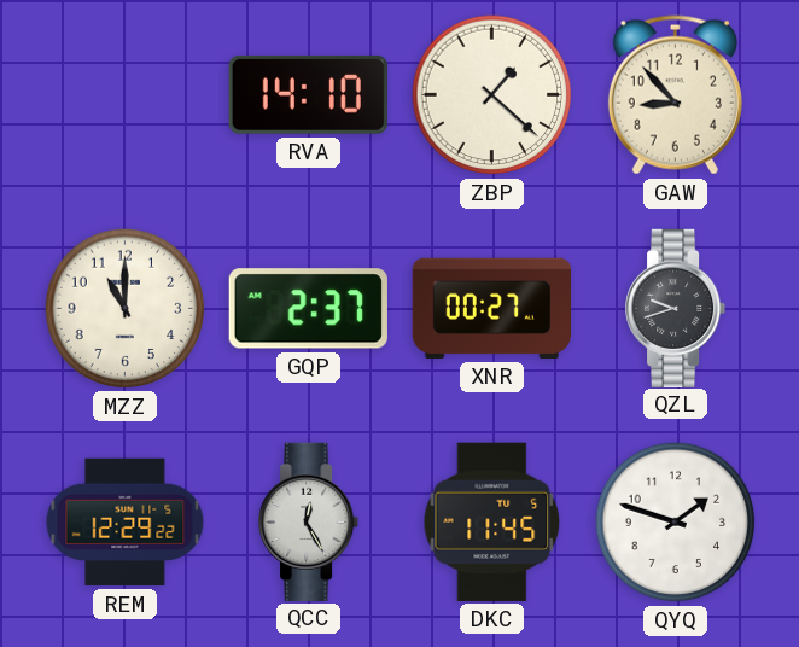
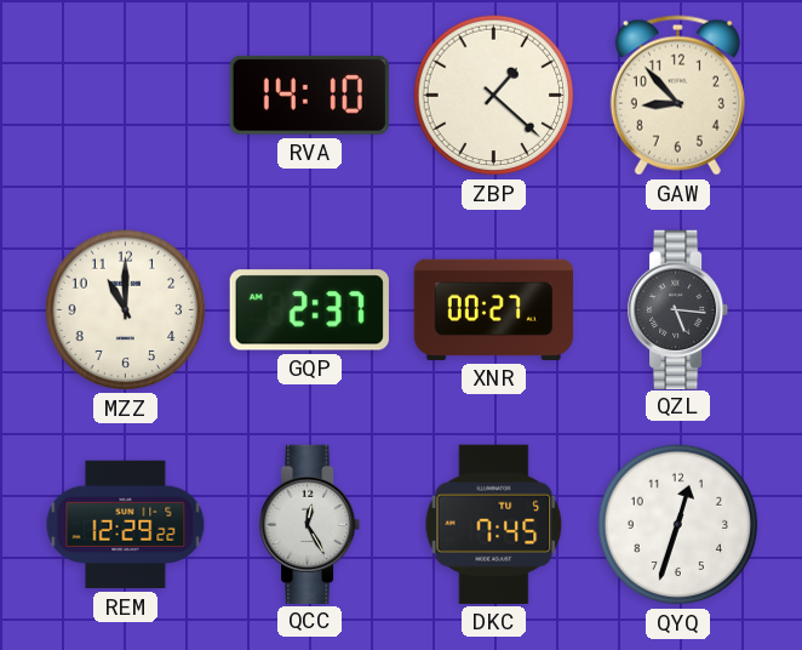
QZL: 9:42 -> 5:16 (680, 309)
DKC: 11:45 -> 7:45 (494, 524)
QYQ: 1:48 -> 12:33 (678, 525)
